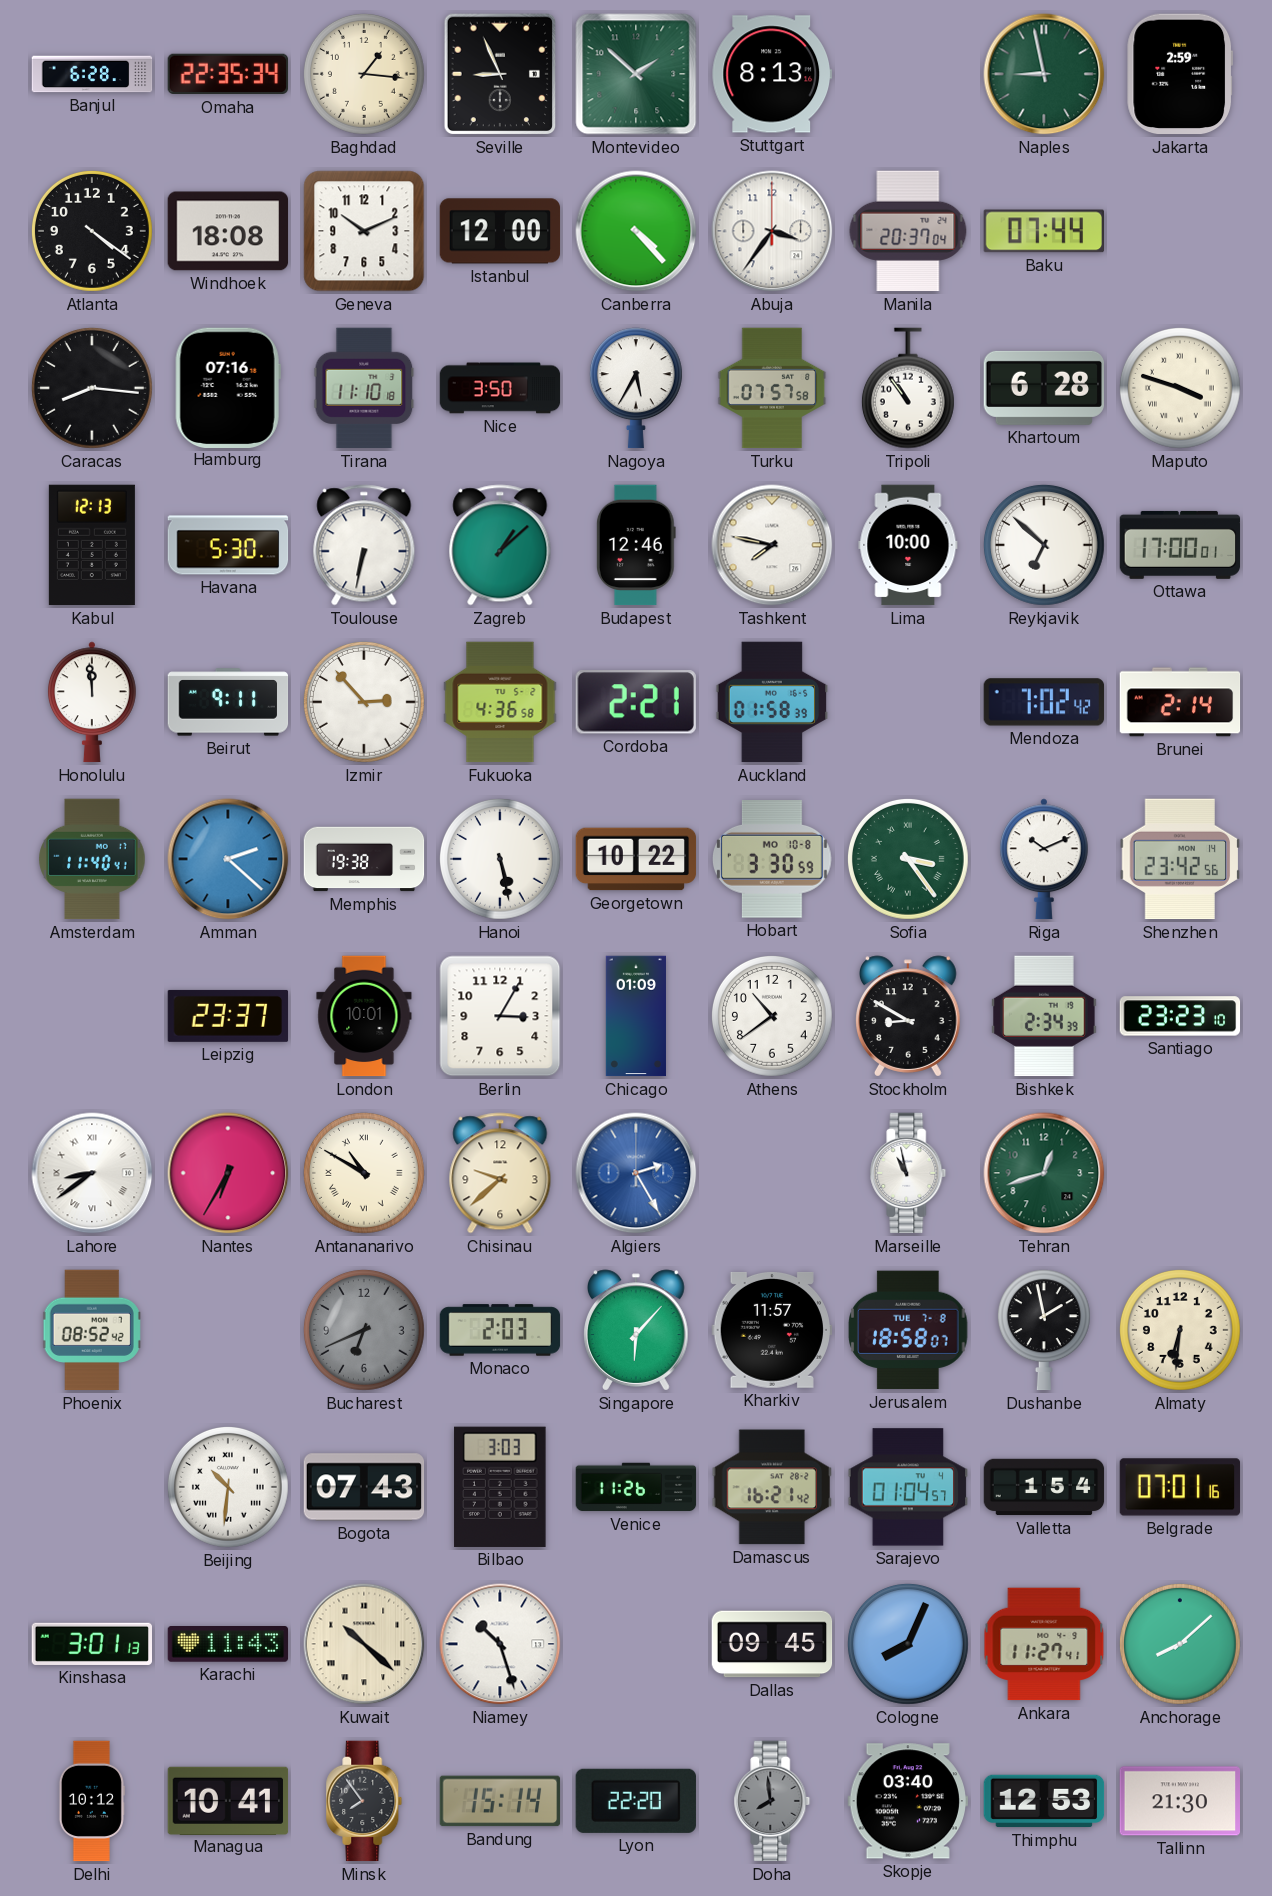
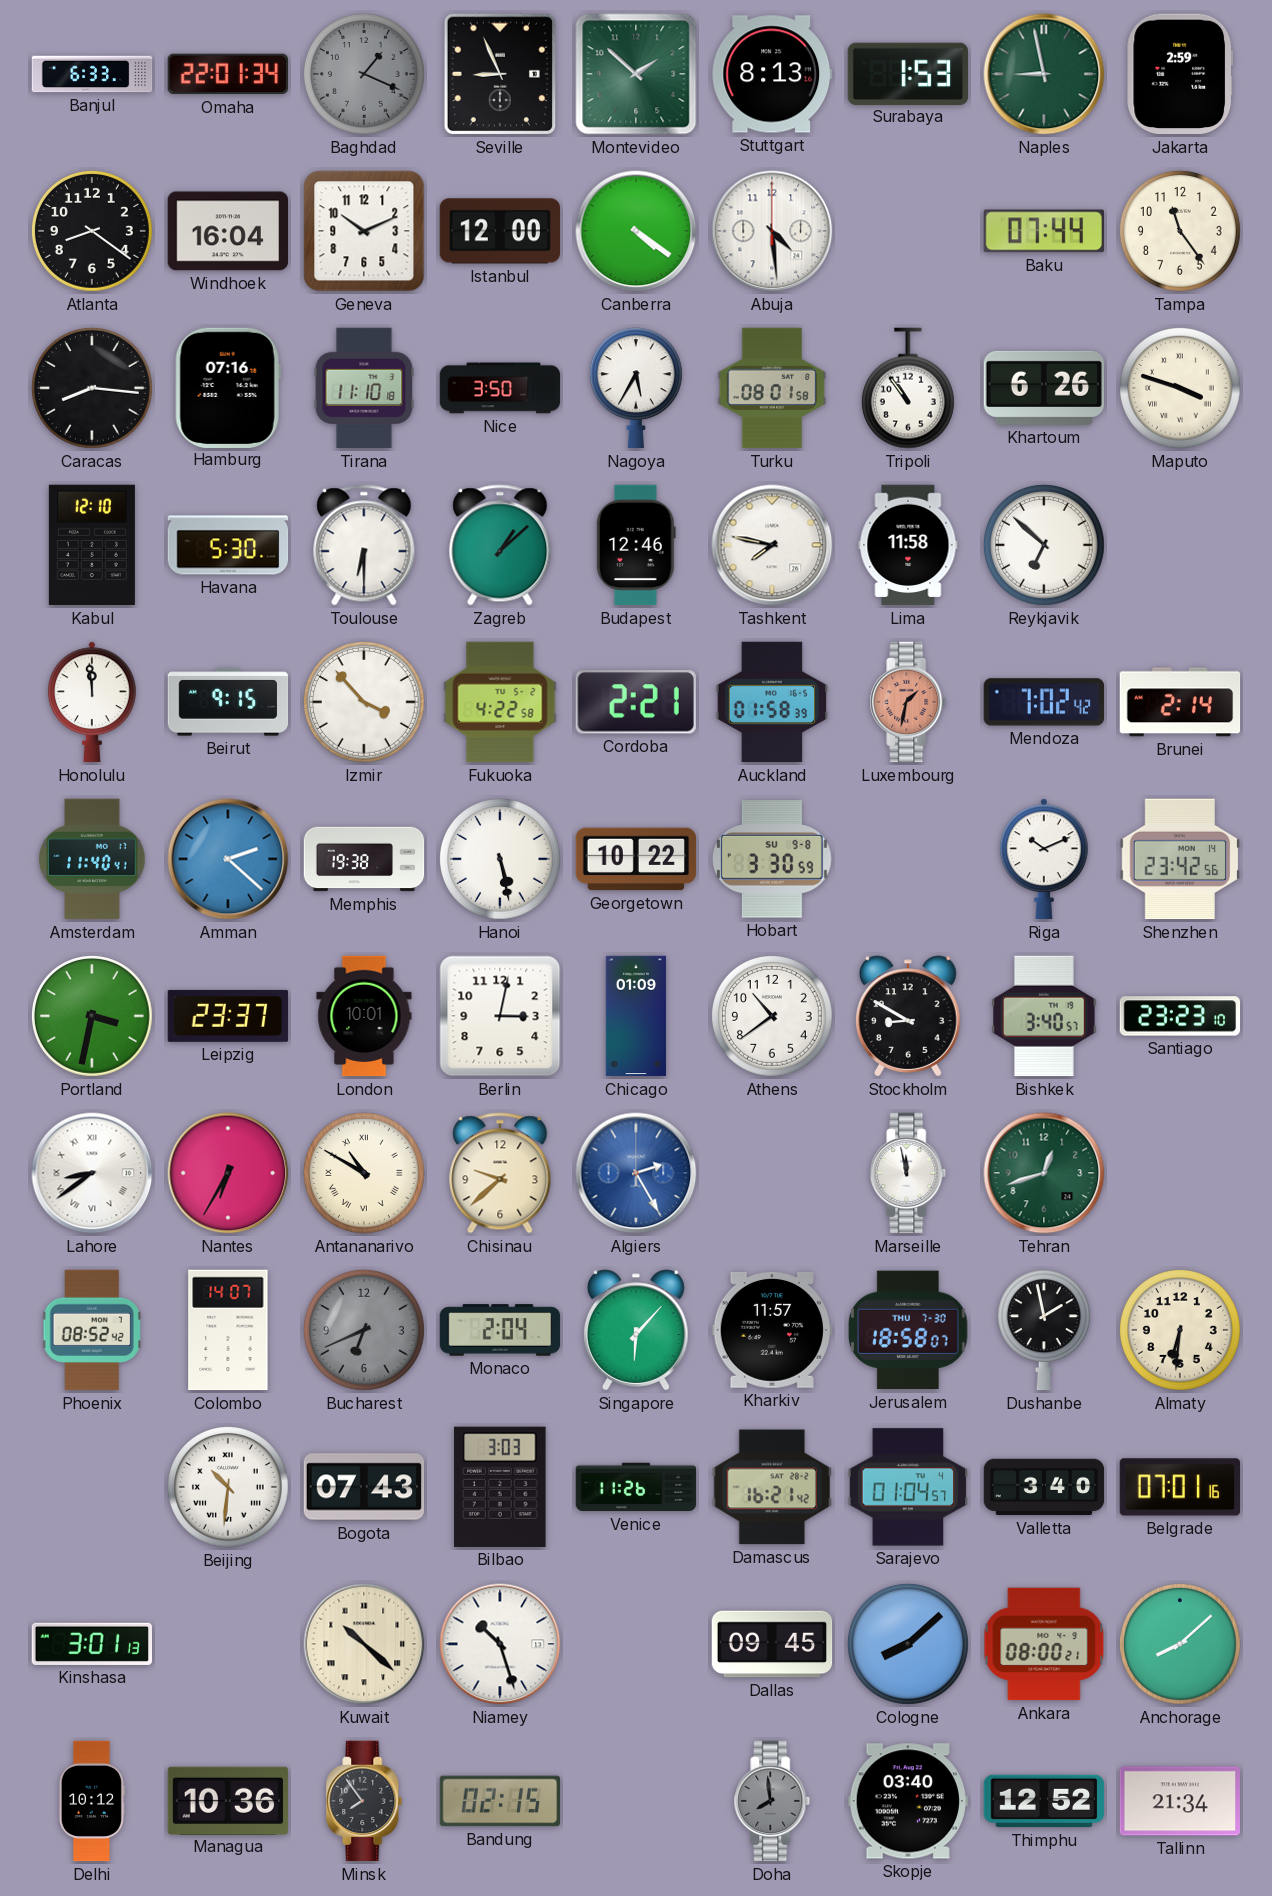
Banjul: 6:28 -> 6:33 (92, 74)
Omaha: 22:35 -> 22:01 (228, 74)
Baghdad: 1:16 -> 1:19 (364, 74)
Baghdad dial: cream -> grey (364, 74)
Surabaya: none -> 1:53 (908, 73)
Atlanta: 4:21 -> 8:21 (92, 231)
Windhoek: 18:08 -> 16:04 (228, 231)
Canberra: 4:23 -> 4:21 (636, 231)
Abuja: 3:36 -> 4:29 (772, 231)
Manila: 20:37 -> none (908, 231)
Tampa: none -> 11:24 (1180, 231)
Turku: 07:57 -> 08:01 (772, 388)
Khartoum: 6:28 -> 6:26 (1043, 388)
Kabul: 12:13 -> 12:10 (92, 545)
Toulouse: 6:32 -> 6:30 (364, 545)
Lima: 10:00 -> 11:58 (908, 545)
Ottawa: 17:00 -> none (1180, 545)
Beirut: 9:11 -> 9:15 (228, 702)
Izmir: 2:53 -> 3:53 (364, 702)
Fukuoka: 4:36 -> 4:22 (500, 702)
Luxembourg: none -> 1:32 (908, 702)
Hobart date: MO 10-8 -> SU 9-8 (772, 859)
Sofia: 3:24 -> none (908, 859)
Portland: none -> 3:32 (92, 1016)
Berlin: 3:05 -> 3:02 (500, 1016)
Bishkek: 2:34 -> 3:40 (1044, 1016)
Marseille: 10:58 -> 11:58 (908, 1173)
Colombo: none -> 14:07 (228, 1330)
Monaco: 2:03 -> 2:04 (500, 1330)
Jerusalem date: TUE 7-8 -> THU 7-30 (908, 1330)
Valletta: 1:54 -> 3:40 (1044, 1487)
Karachi: 11:43 -> none (228, 1645)
Cologne: 8:04 -> 8:08 (908, 1644)
Ankara: 11:27 -> 08:00 (1044, 1644)
Managua: 10:41 -> 10:36 (228, 1800)
Bandung: 15:14 -> 02:15 (500, 1801)
Lyon: 22:20 -> none (636, 1801)
Thimphu: 12:53 -> 12:52 (1044, 1801)
Tallinn: 21:30 -> 21:34 (1180, 1801)
